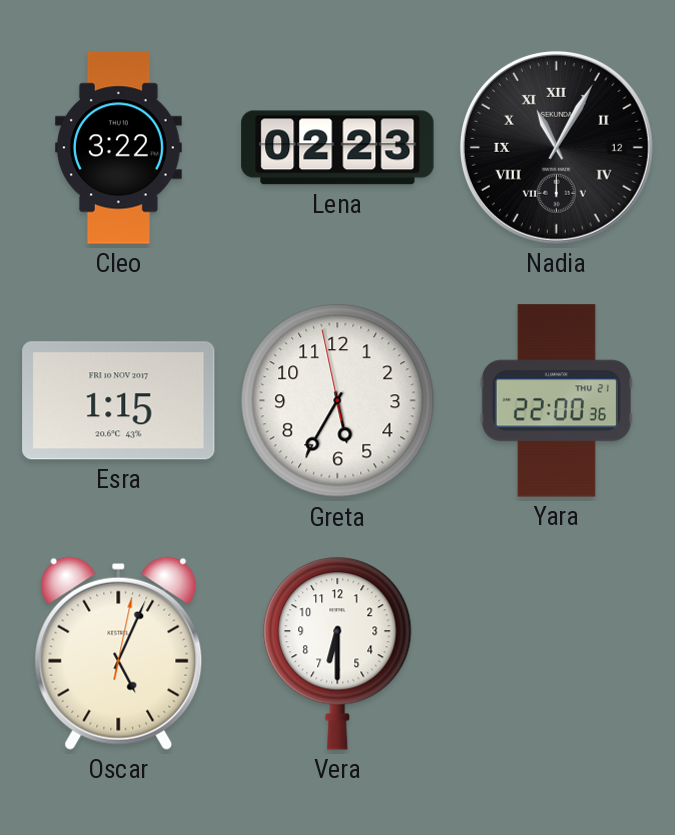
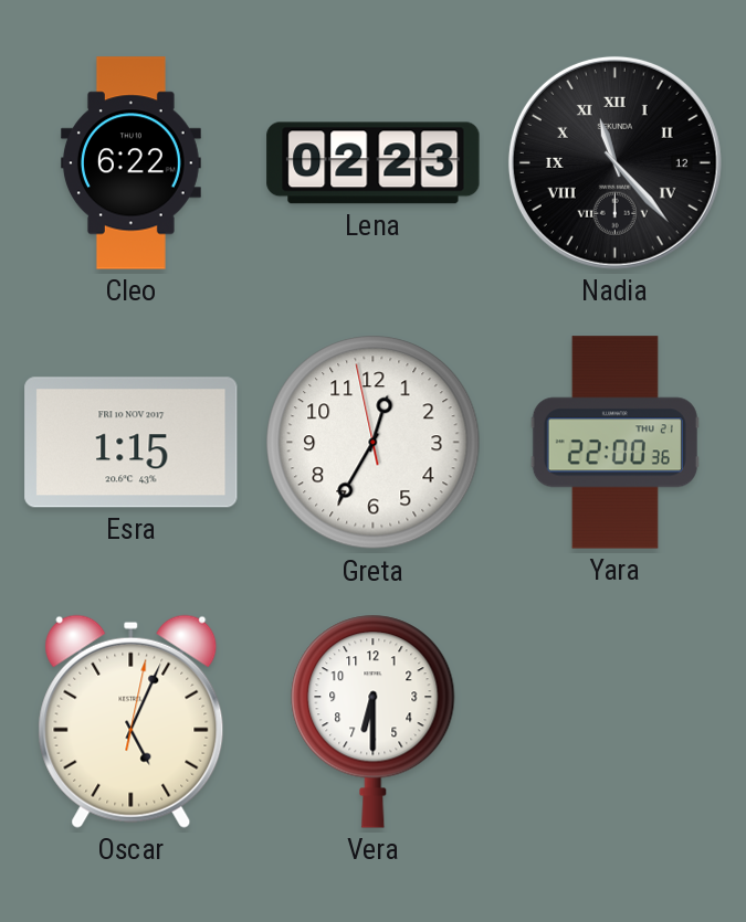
Cleo: 3:22 -> 6:22 (130, 163)
Nadia: 11:05 -> 11:23 (614, 162)
Greta: 5:34 -> 12:34 (374, 443)
